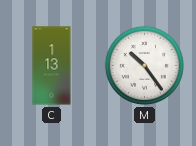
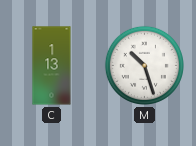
M: 10:24 -> 10:27 (144, 65)
